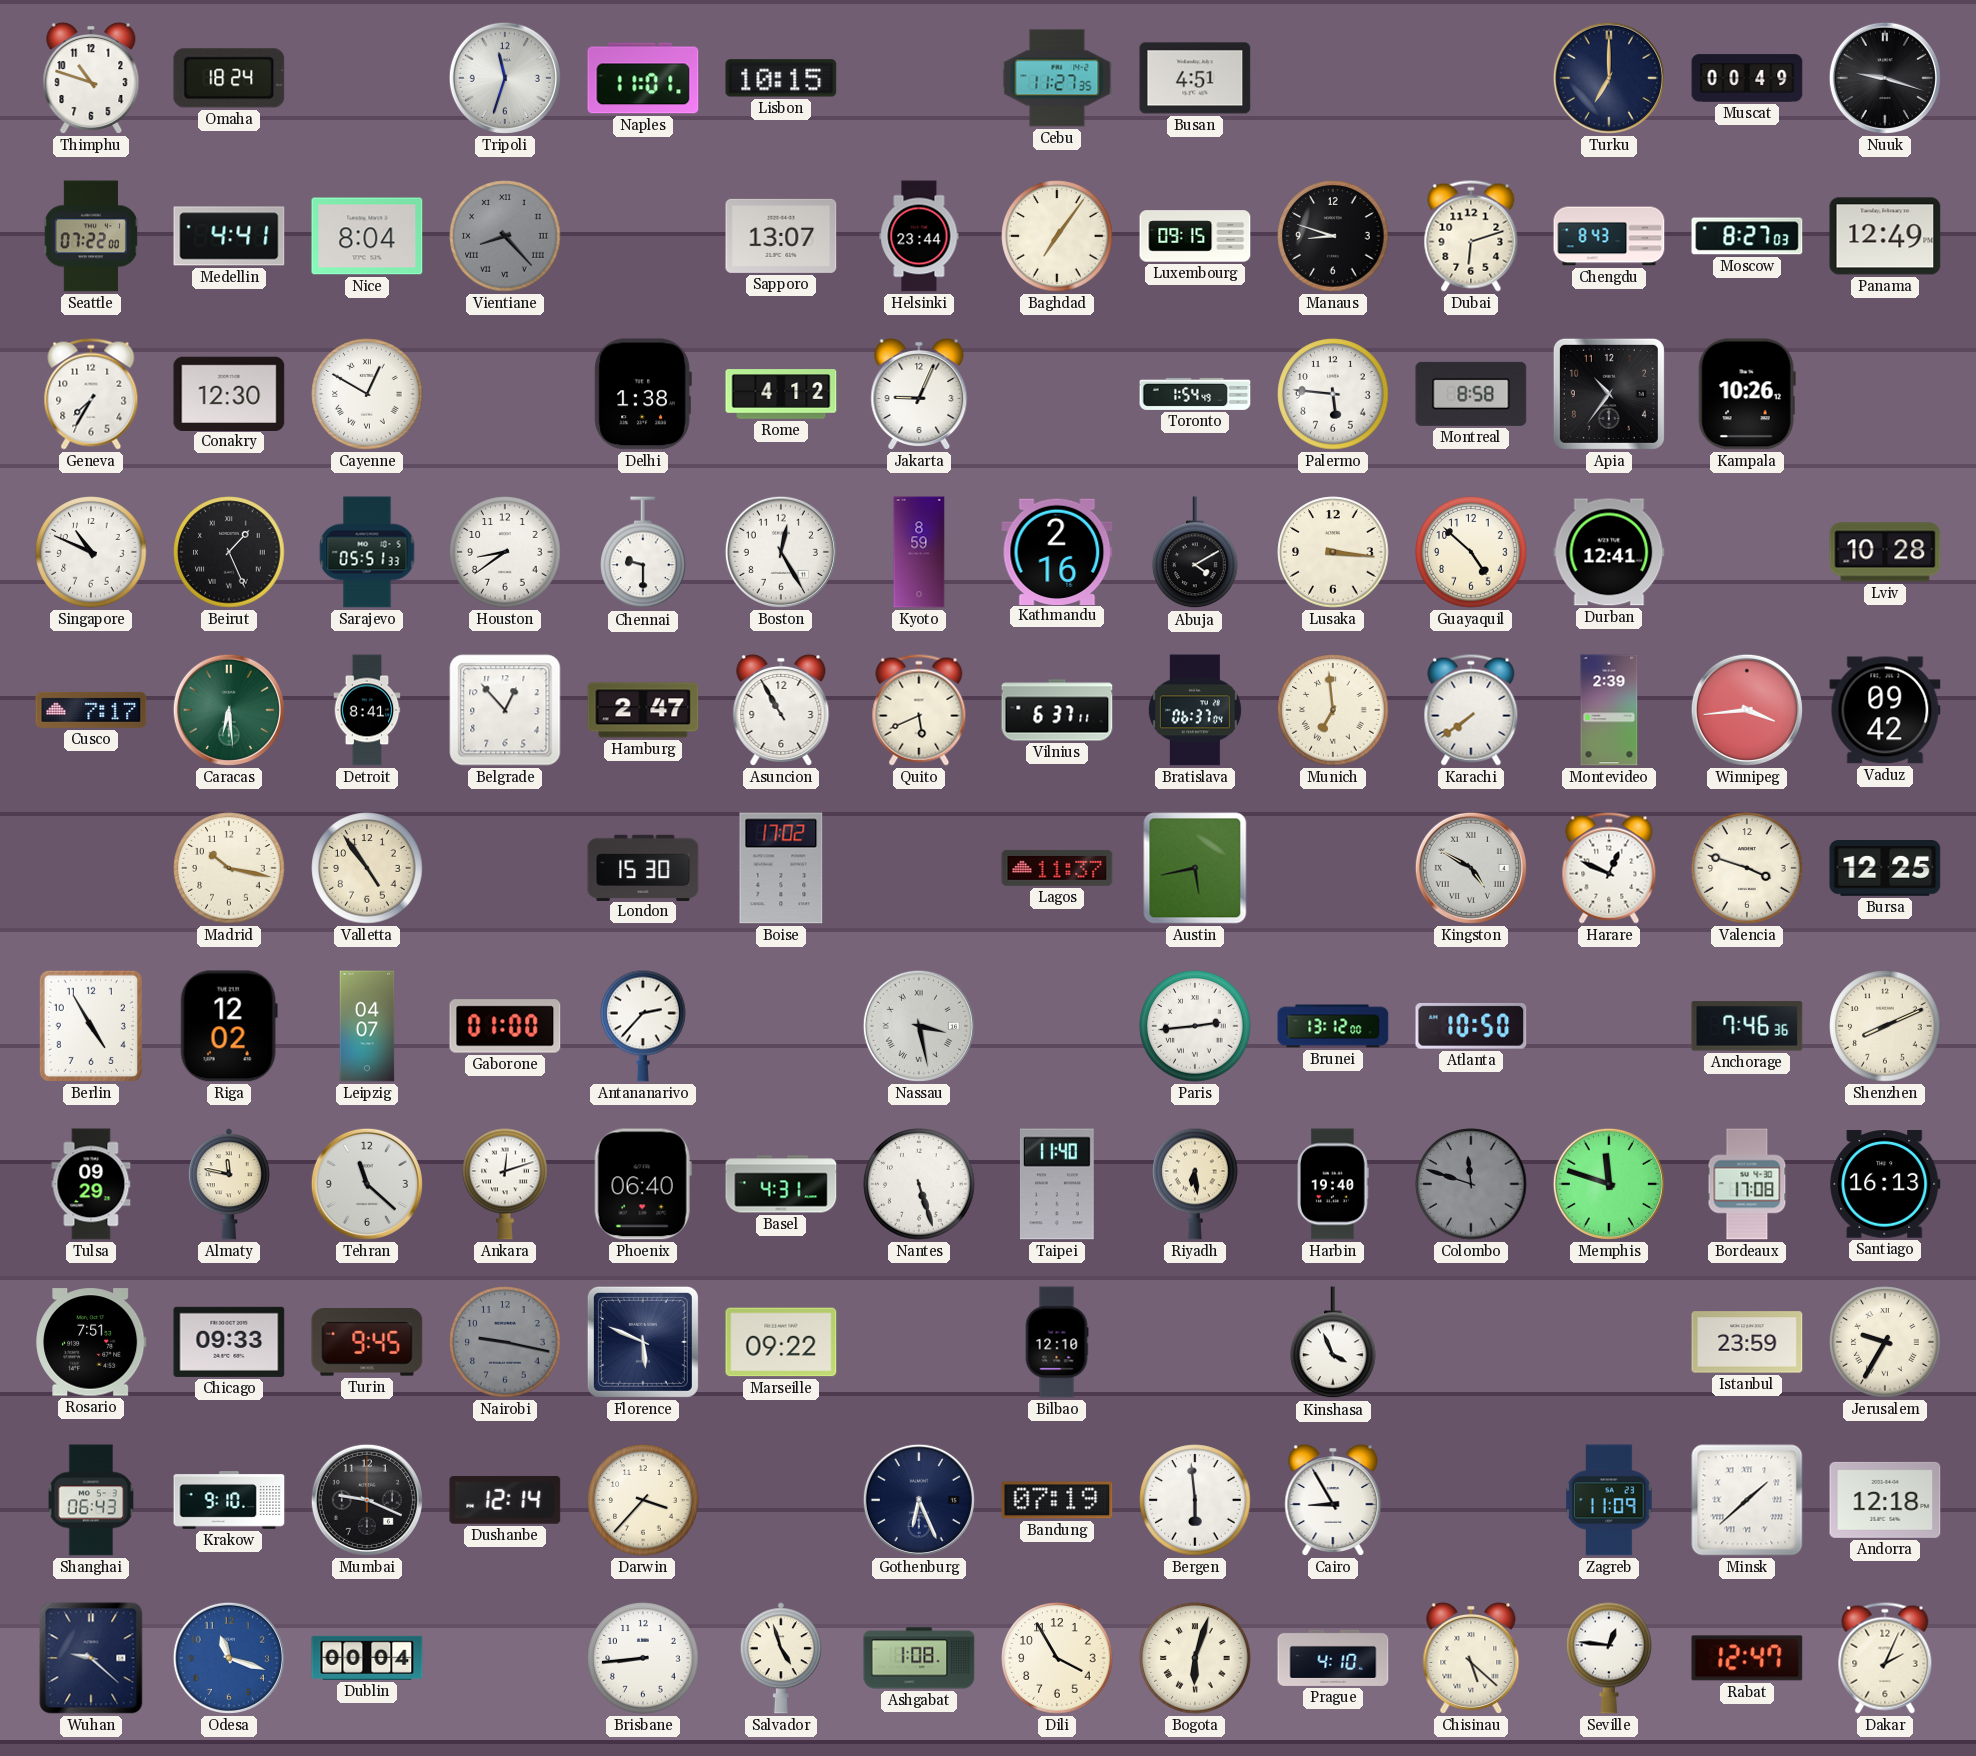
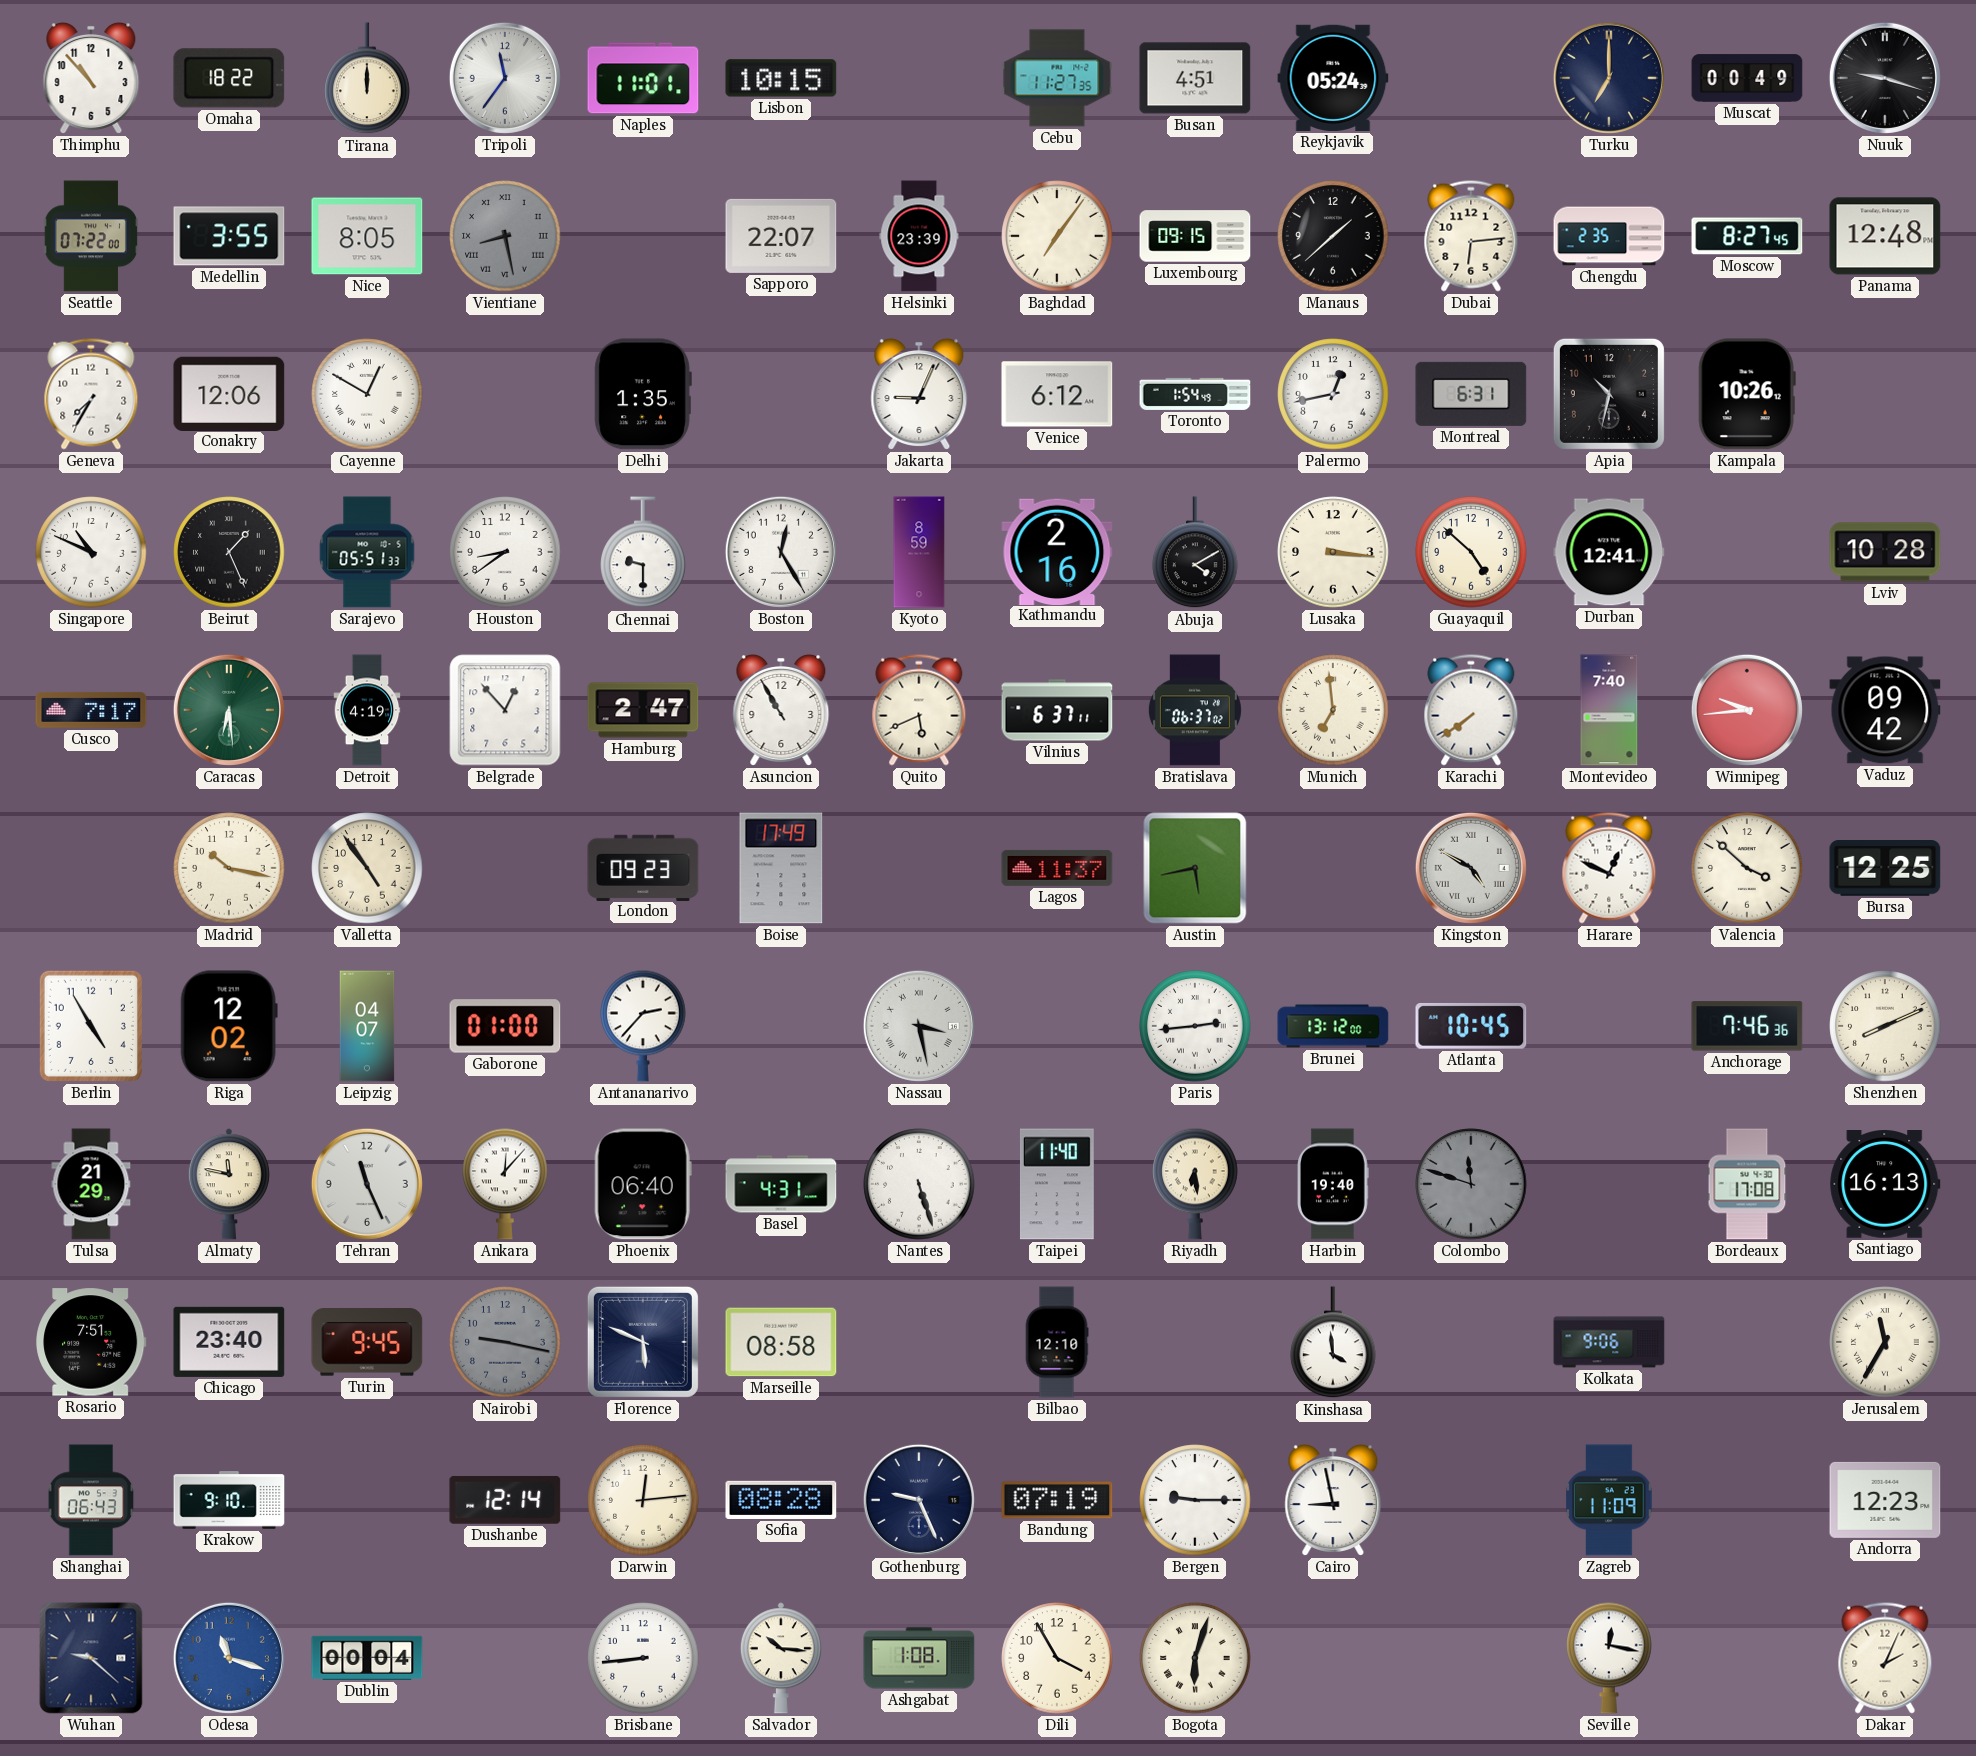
Thimphu: 10:48 -> 10:53 (91, 78)
Omaha: 18:24 -> 18:22 (229, 78)
Tirana: none -> 12:00 (367, 79)
Tripoli: 11:33 -> 11:36 (505, 78)
Reykjavik: none -> 05:24 (1333, 78)
Medellin: 4:41 -> 3:55 (229, 236)
Nice: 8:04 -> 8:05 (367, 236)
Vientiane: 8:23 -> 8:28 (505, 236)
Sapporo: 13:07 -> 22:07 (781, 236)
Helsinki: 23:44 -> 23:39 (919, 236)
Manaus: 8:48 -> 1:38 (1333, 236)
Dubai: 6:12 -> 6:14 (1471, 236)
Chengdu: 8:43 -> 2:35 (1609, 236)
Moscow: 8:27:03 -> 8:27:45 (1747, 236)
Panama: 12:49 -> 12:48 (1885, 236)
Conakry: 12:30 -> 12:06 (229, 393)
Delhi: 1:38 -> 1:35 (643, 394)
Rome: 4:12 -> none (781, 394)
Venice: none -> 6:12 (1057, 394)
Palermo: 5:46 -> 12:43 (1333, 394)
Montreal: 8:58 -> 6:31 (1471, 394)
Apia: 10:36 -> 10:32 (1609, 394)
Detroit: 8:41 -> 4:19 (367, 710)
Bratislava: 06:37:04 -> 06:37:02 (1195, 710)
Montevideo: 2:39 -> 7:40 (1609, 710)
Winnipeg: 3:44 -> 9:44 (1747, 710)
London: 15:30 -> 09:23 (643, 867)
Boise: 17:02 -> 17:49 (781, 868)
Valencia: 3:48 -> 3:52 (1747, 868)
Atlanta: 10:50 -> 10:45 (1471, 1026)
Tulsa: 09:29 -> 21:29 (91, 1184)
Tehran: 11:22 -> 11:26 (367, 1184)
Ankara: 12:12 -> 12:07 (505, 1184)
Memphis: 11:48 -> none (1609, 1184)
Chicago: 09:33 -> 23:40 (229, 1342)
Marseille: 09:22 -> 08:58 (781, 1342)
Kinshasa: 3:56 -> 3:59 (1333, 1343)
Kolkata: none -> 9:06 (1609, 1342)
Istanbul: 23:59 -> none (1747, 1342)
Jerusalem: 9:35 -> 11:35 (1885, 1342)
Mumbai: 9:19 -> none (367, 1500)
Darwin: 3:37 -> 12:14 (643, 1500)
Sofia: none -> 08:28 (781, 1500)
Gothenburg: 6:26 -> 9:26 (919, 1500)
Bergen: 5:59 -> 9:15 (1195, 1500)
Cairo: 8:55 -> 8:58 (1333, 1500)
Minsk: 1:38 -> none (1747, 1500)
Andorra: 12:18 -> 12:23 (1885, 1500)
Salvador: 4:57 -> 10:16 (781, 1658)
Prague: 4:10 -> none (1333, 1658)
Chisinau: 5:22 -> none (1471, 1658)
Seville: 12:46 -> 12:17 (1609, 1658)
Rabat: 12:47 -> none (1747, 1658)
